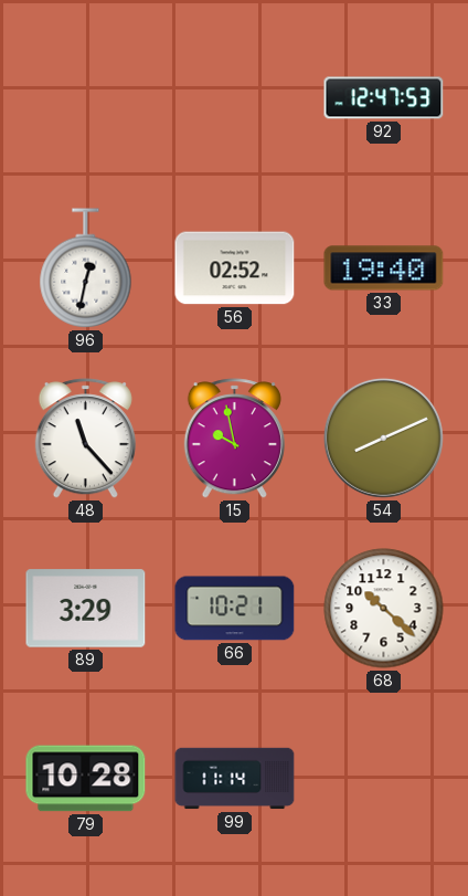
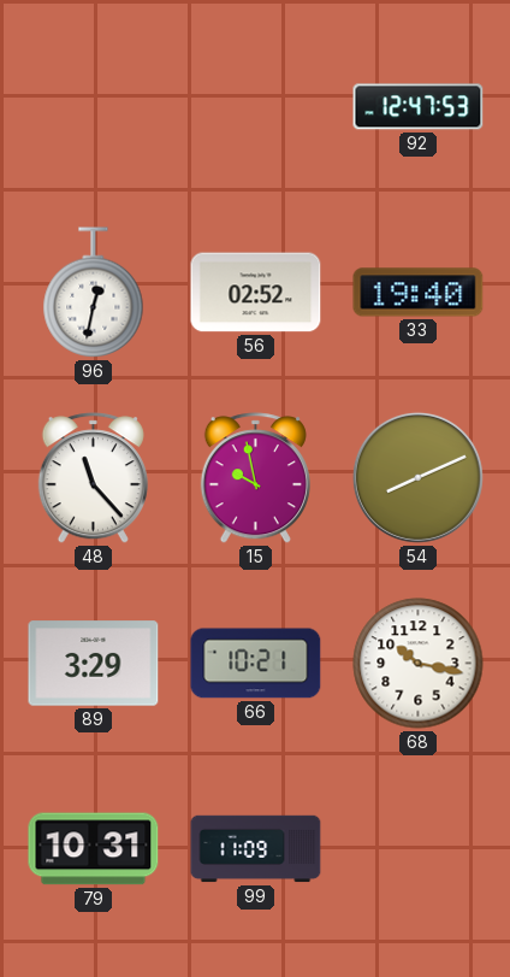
68: 10:22 -> 10:17 (419, 664)
79: 10:28 -> 10:31 (94, 849)
99: 11:14 -> 11:09 (256, 849)
